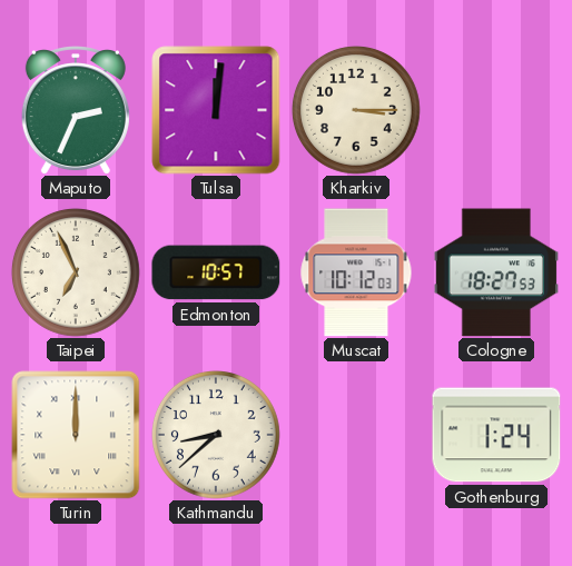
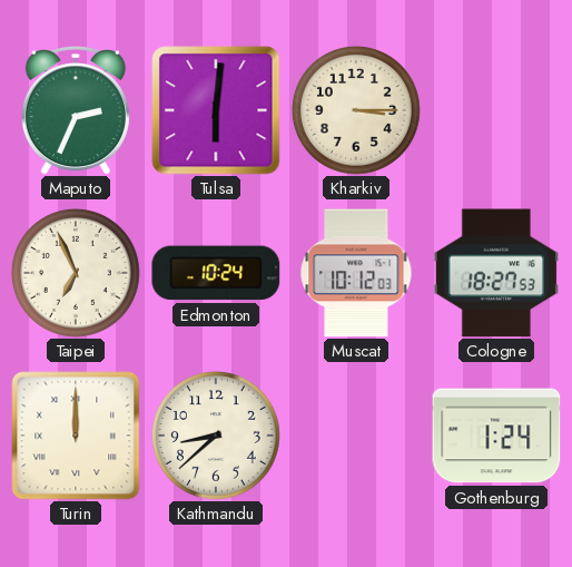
Tulsa: 12:01 -> 6:01 (216, 110)
Edmonton: 10:57 -> 10:24 (216, 273)
